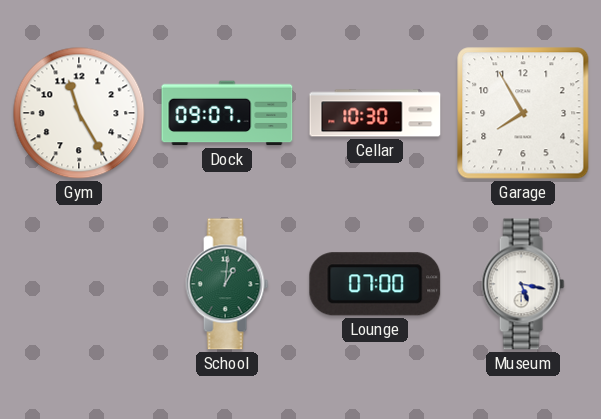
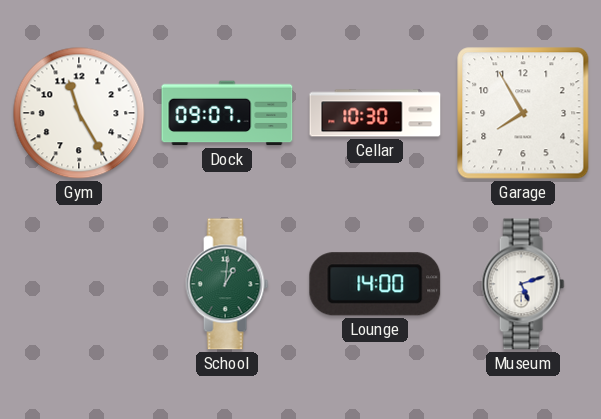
Lounge: 07:00 -> 14:00 (375, 284)
Museum: 5:17 -> 5:12 (523, 284)
